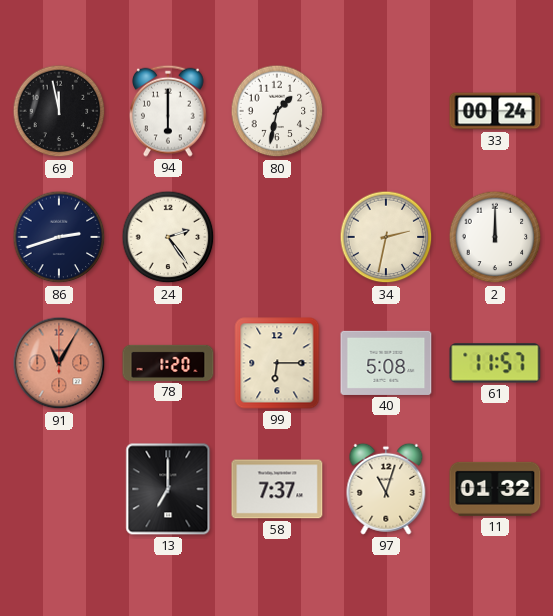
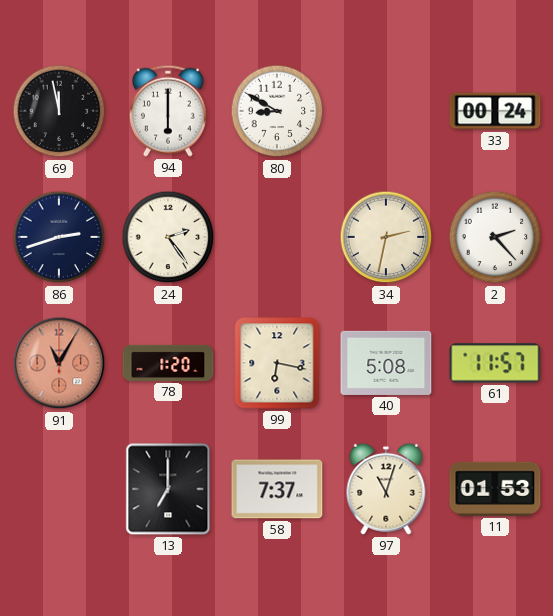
80: 1:32 -> 8:50 (277, 111)
2: 12:00 -> 2:23 (495, 237)
99: 6:15 -> 6:17 (277, 363)
11: 01:32 -> 01:53 (495, 489)
